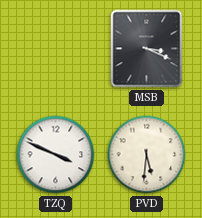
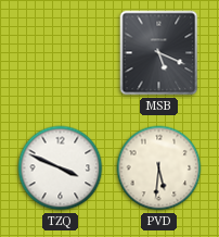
MSB: 3:19 -> 5:19 (159, 53)
